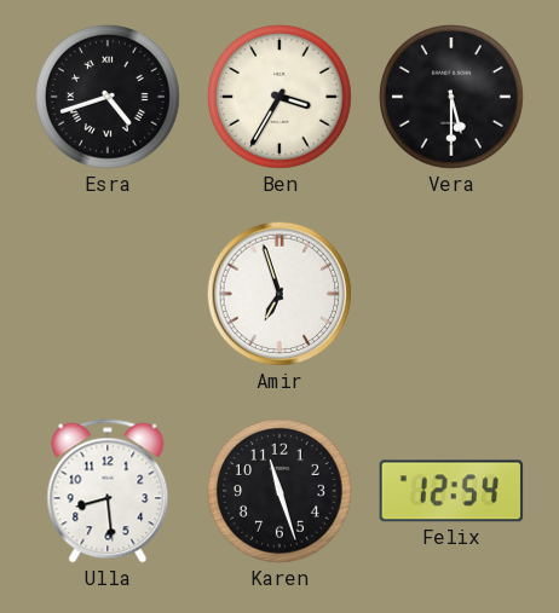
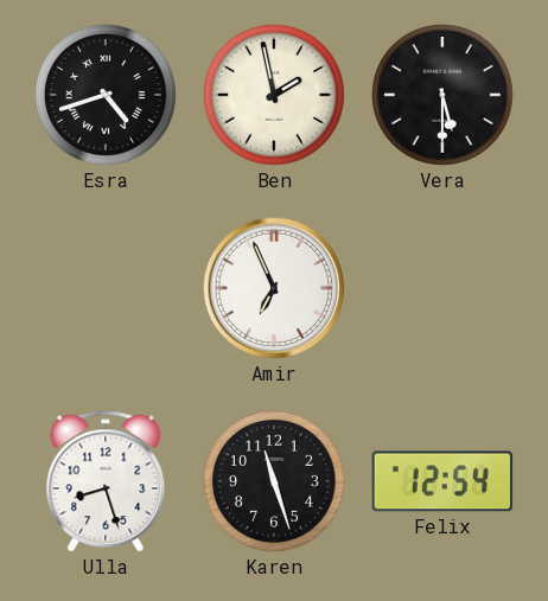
Ben: 3:35 -> 1:58 (275, 96)
Amir: 6:57 -> 6:56 (274, 288)
Ulla: 8:29 -> 8:27 (106, 481)
